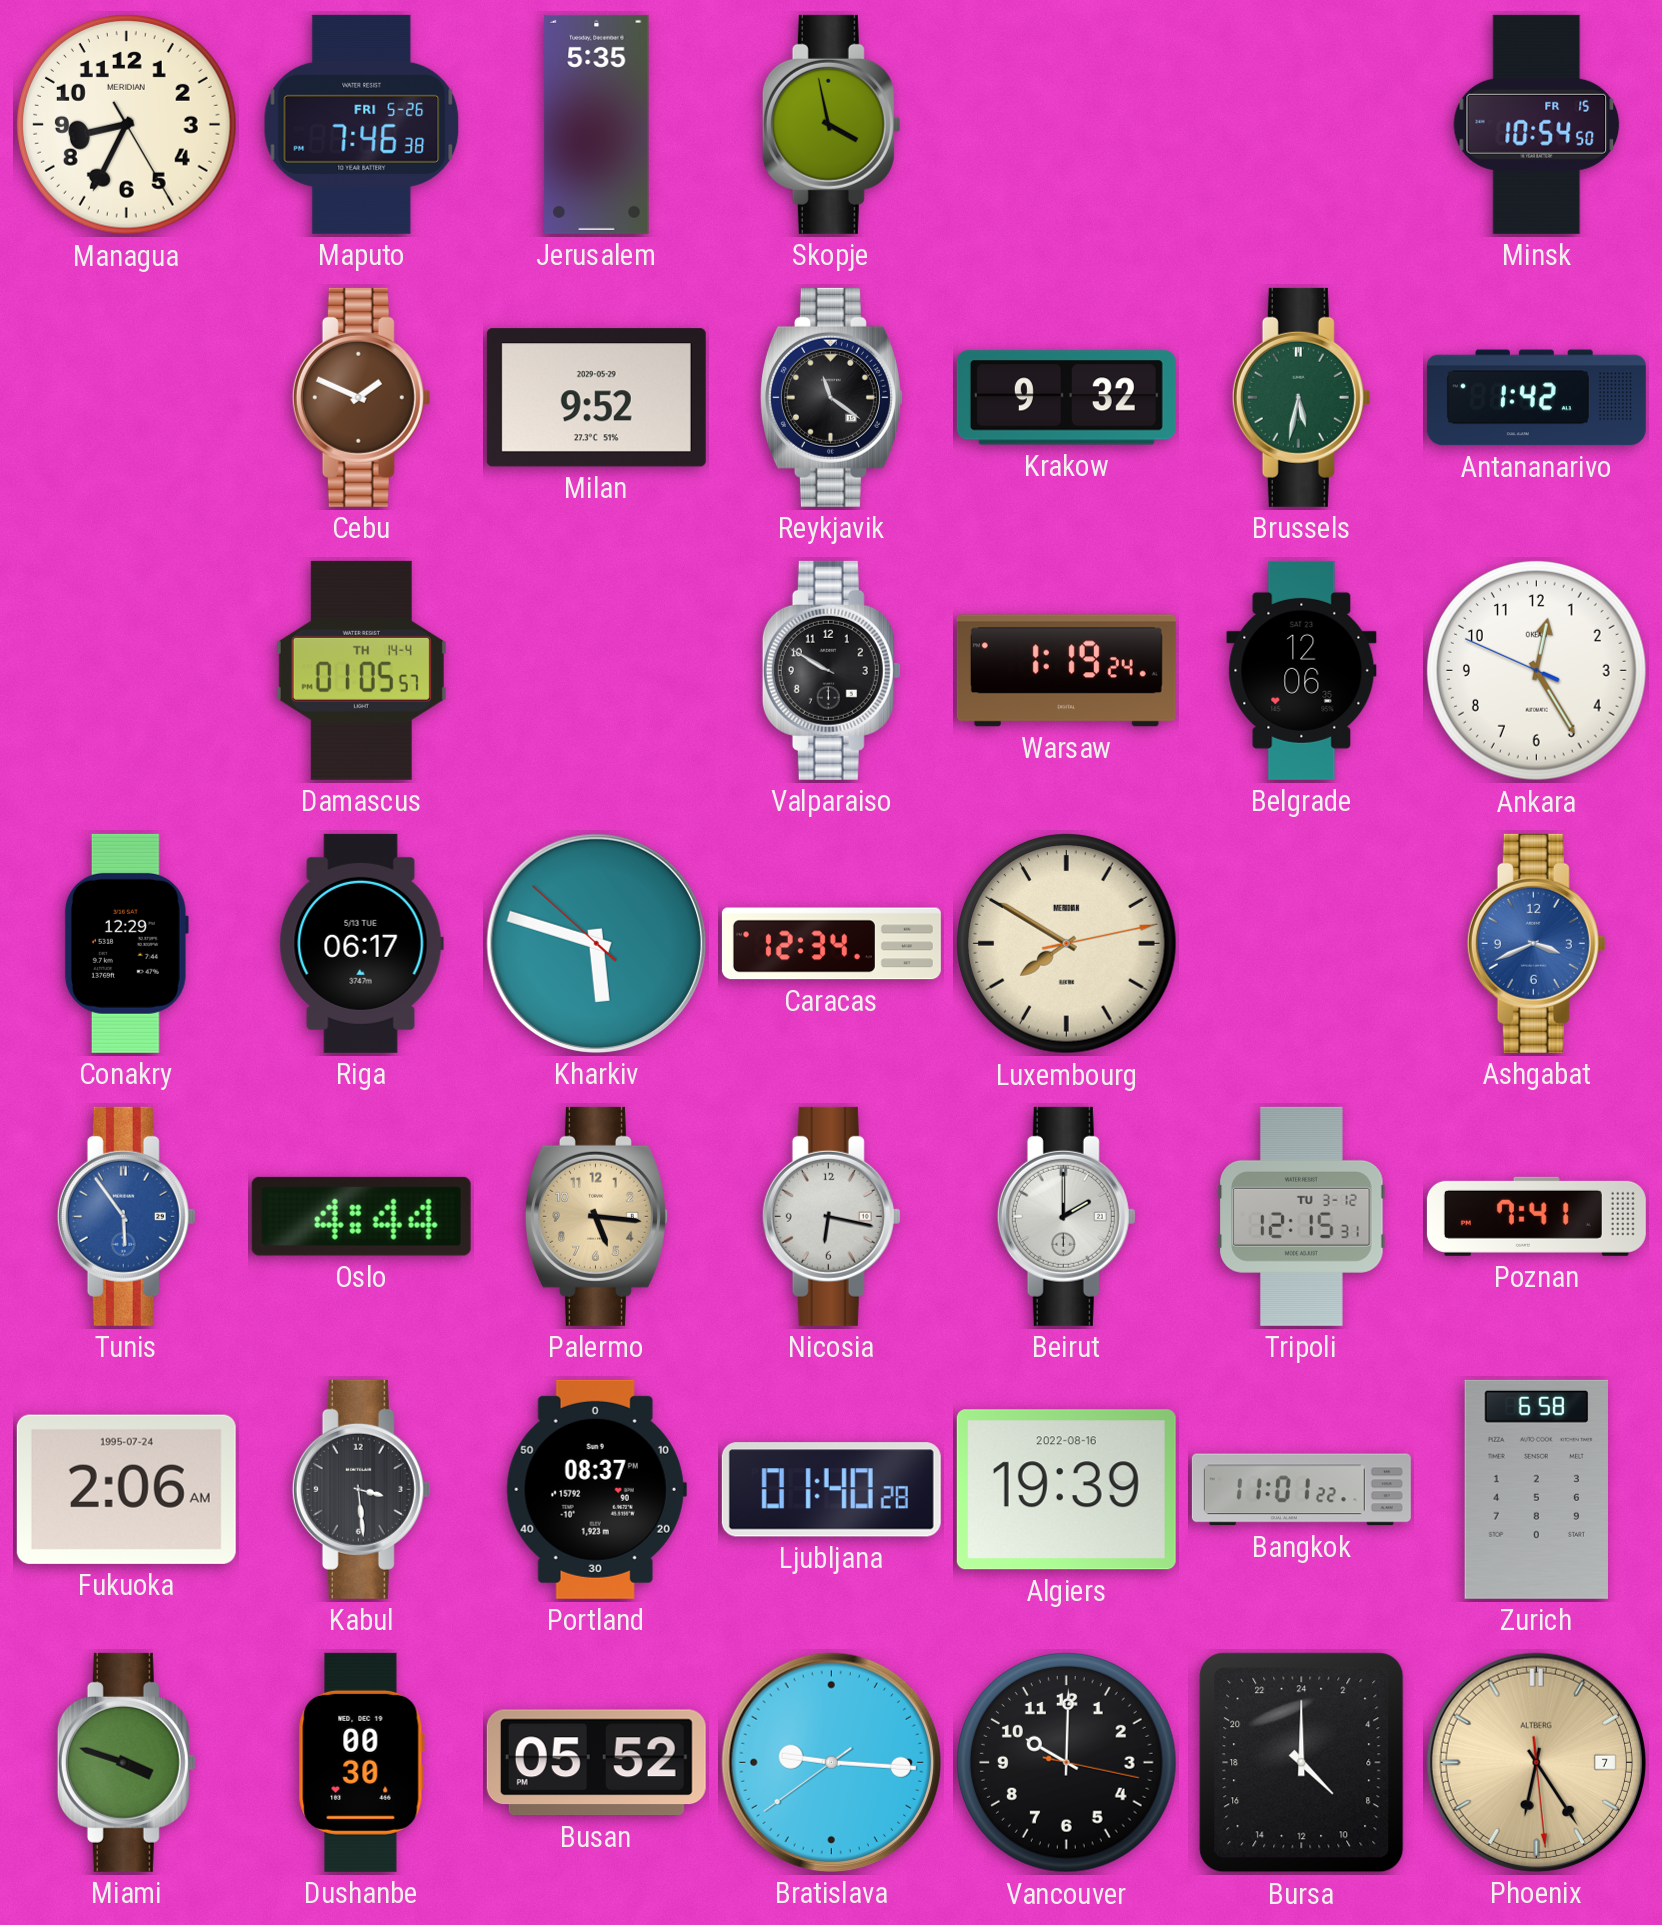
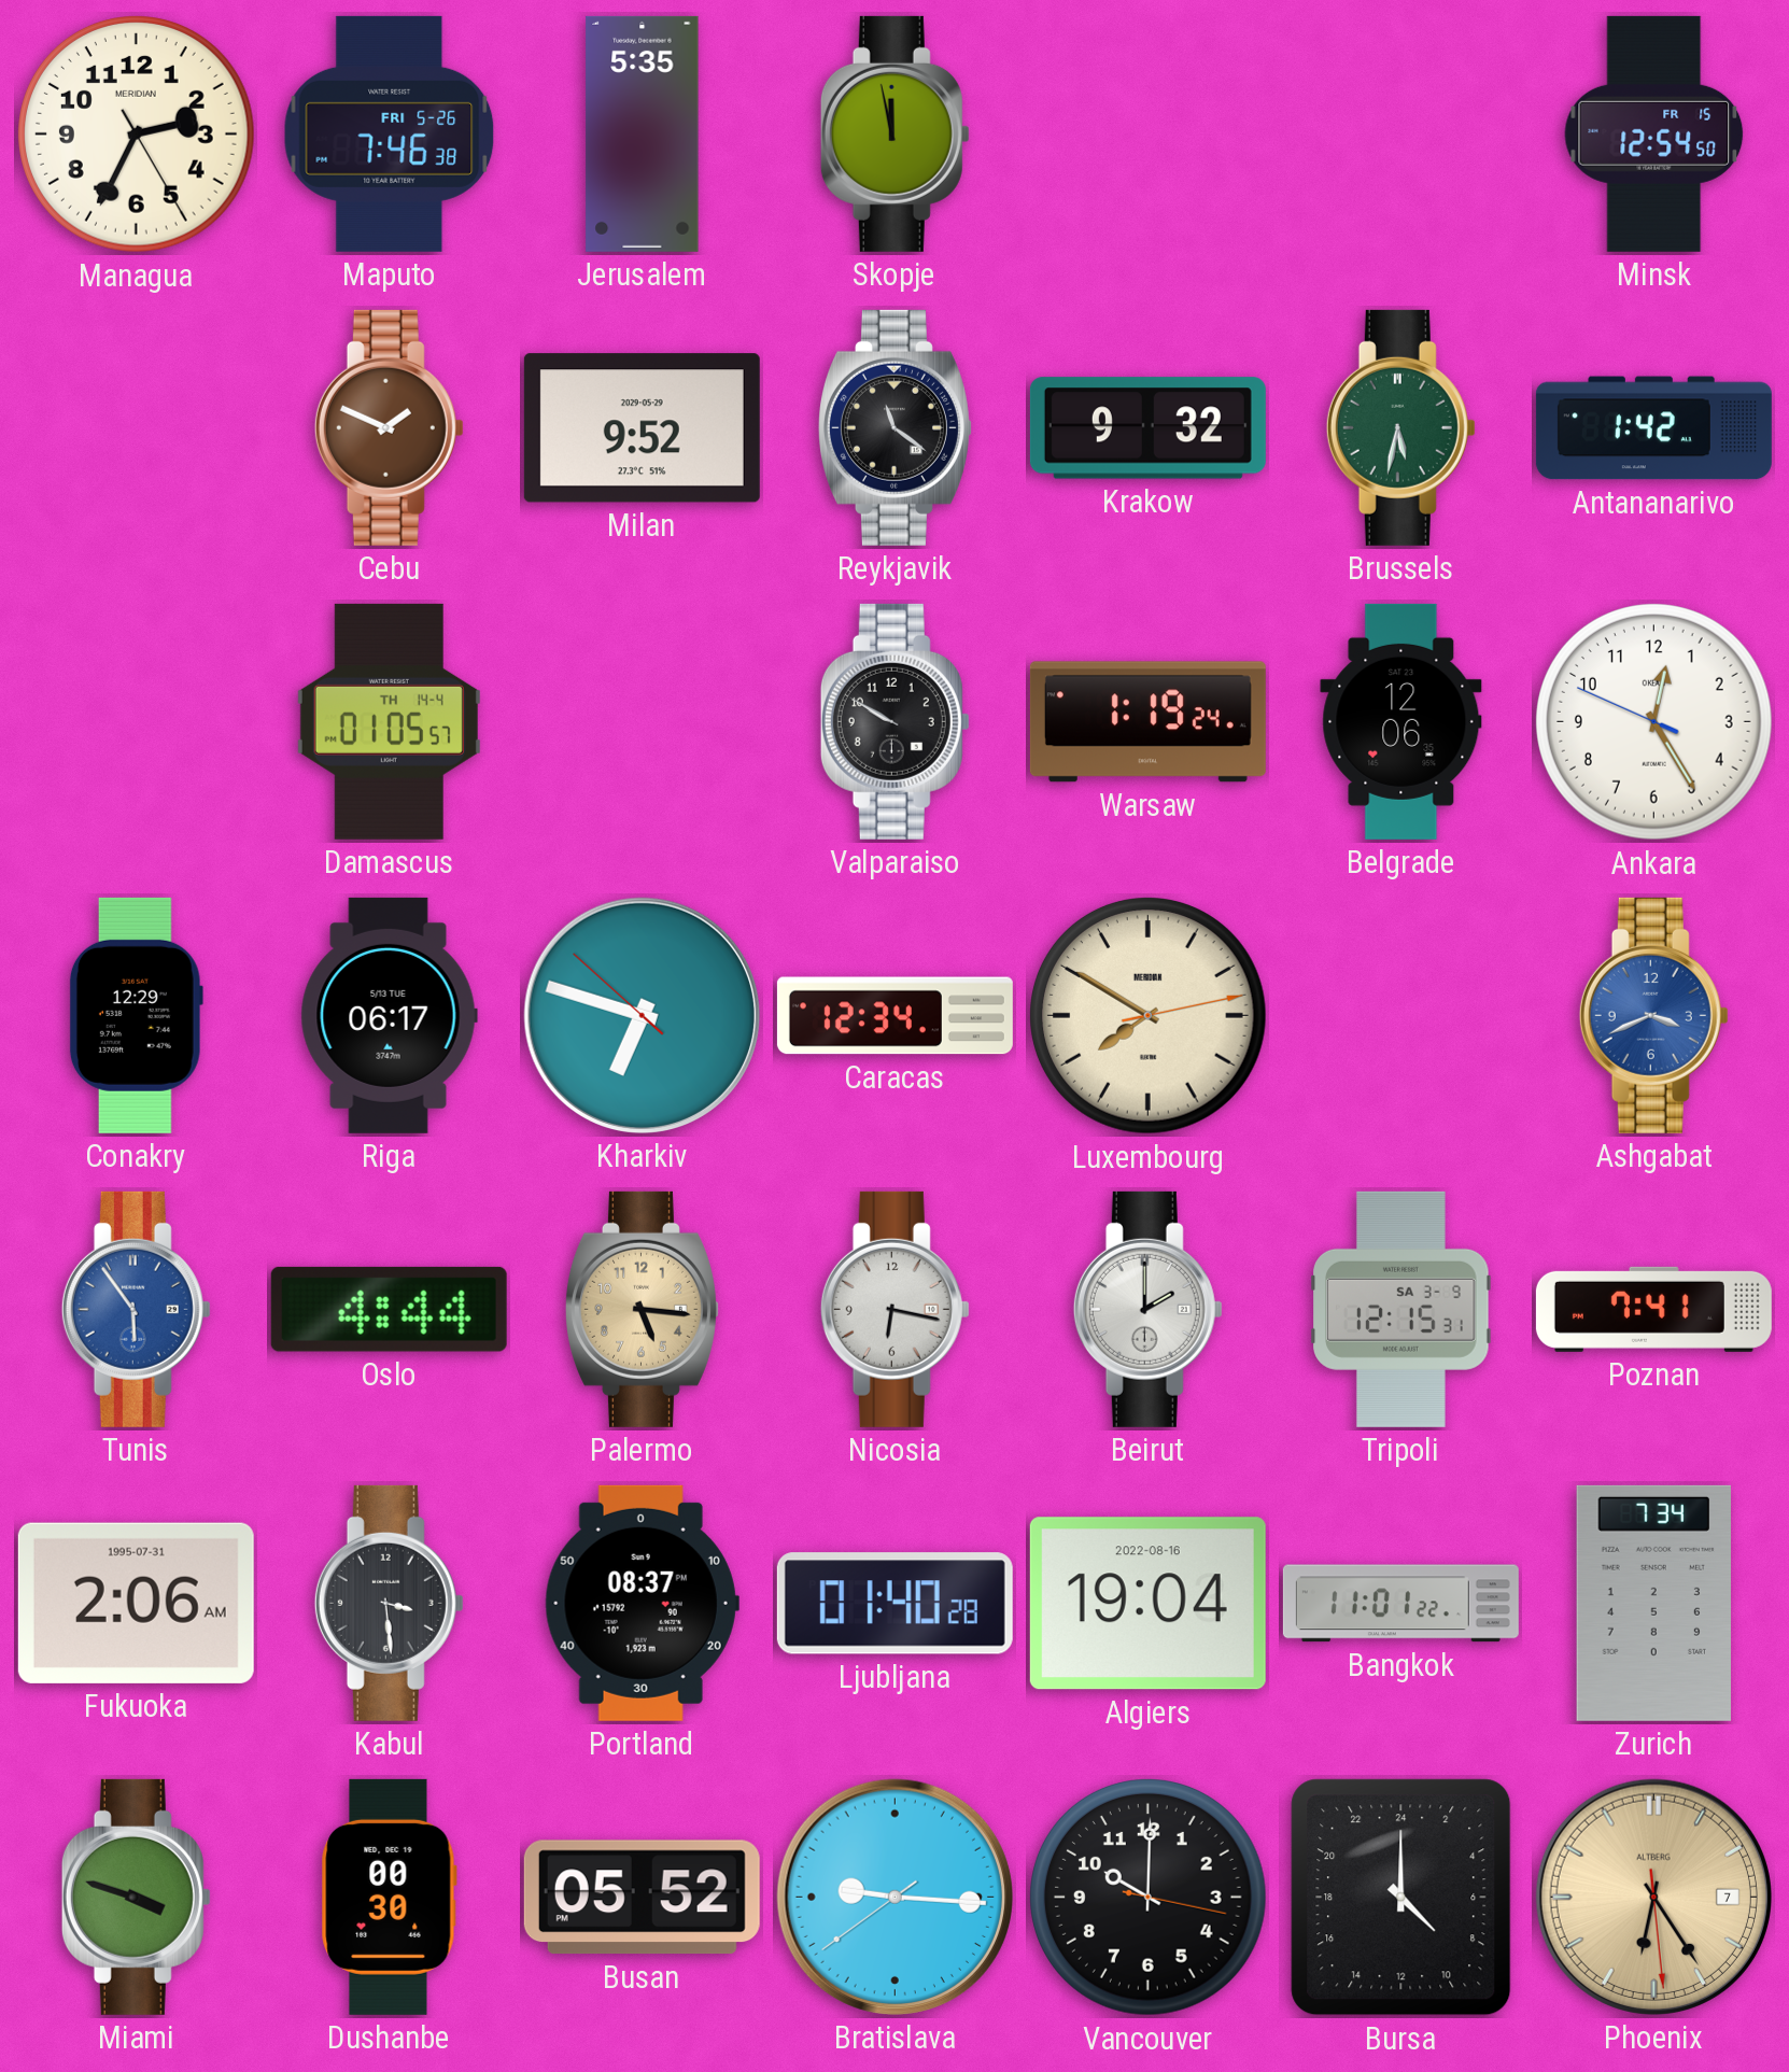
Managua: 8:34 -> 2:34 (137, 135)
Skopje: 3:58 -> 11:58 (894, 133)
Minsk: 10:54 -> 12:54 (1654, 133)
Kharkiv: 5:47 -> 6:47 (642, 1015)
Tripoli date: TU 3-12 -> SA 3-9 (1401, 1309)
Fukuoka date: 1995-07-24 -> 1995-07-31 (136, 1603)
Algiers: 19:39 -> 19:04 (1147, 1604)
Zurich: 6:58 -> 7:34 (1653, 1603)
